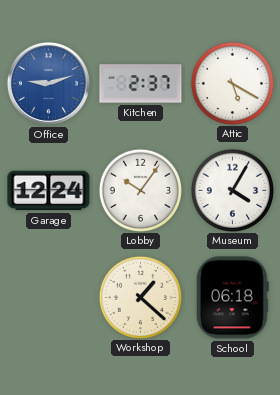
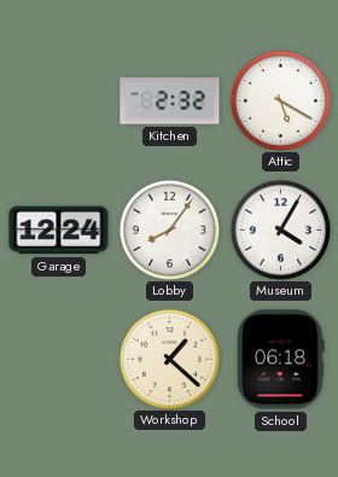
Office: 9:12 -> none (48, 83)
Kitchen: 2:37 -> 2:32 (170, 101)
Lobby: 10:06 -> 8:06 (169, 229)
